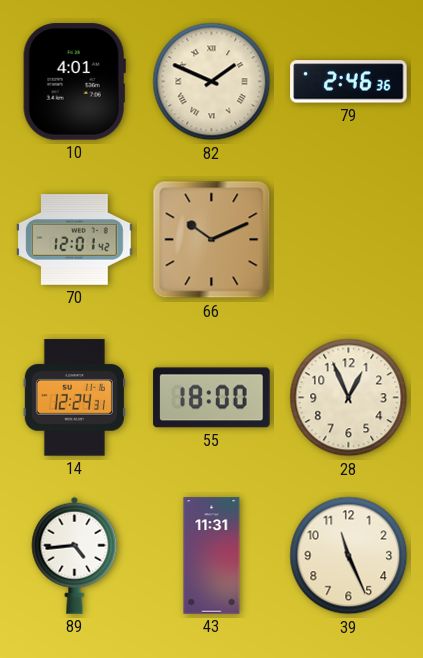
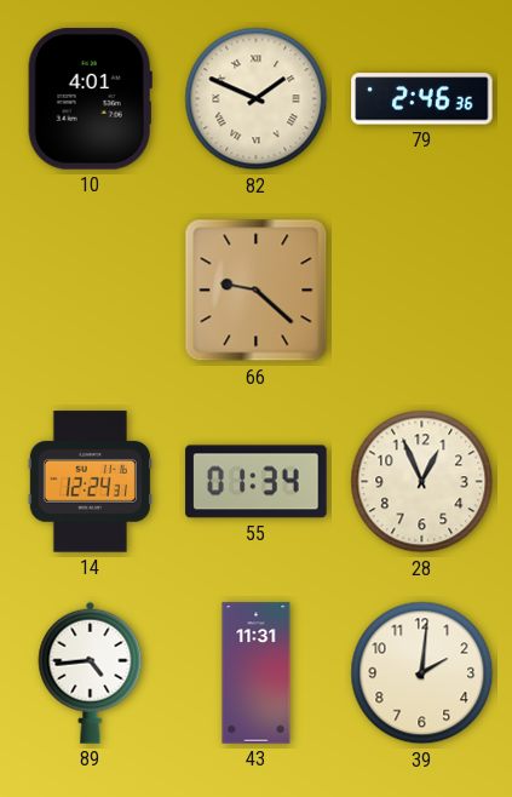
70: 12:01 -> none (75, 240)
66: 10:11 -> 9:22 (257, 291)
55: 18:00 -> 01:34 (257, 482)
39: 11:26 -> 2:01 (422, 673)
